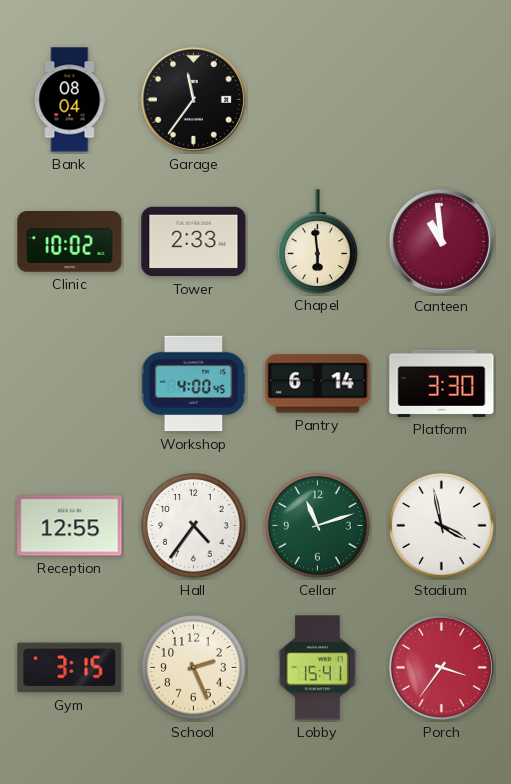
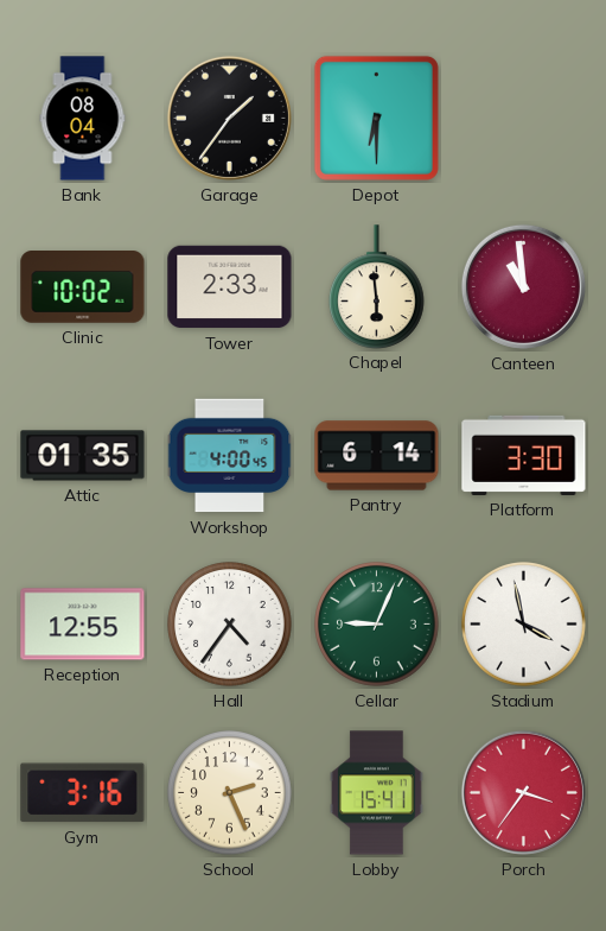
Garage: 11:36 -> 1:36 (229, 118)
Depot: none -> 6:30 (376, 118)
Attic: none -> 01:35 (83, 456)
Cellar: 11:12 -> 9:04 (377, 625)
Gym: 3:15 -> 3:16 (83, 793)
